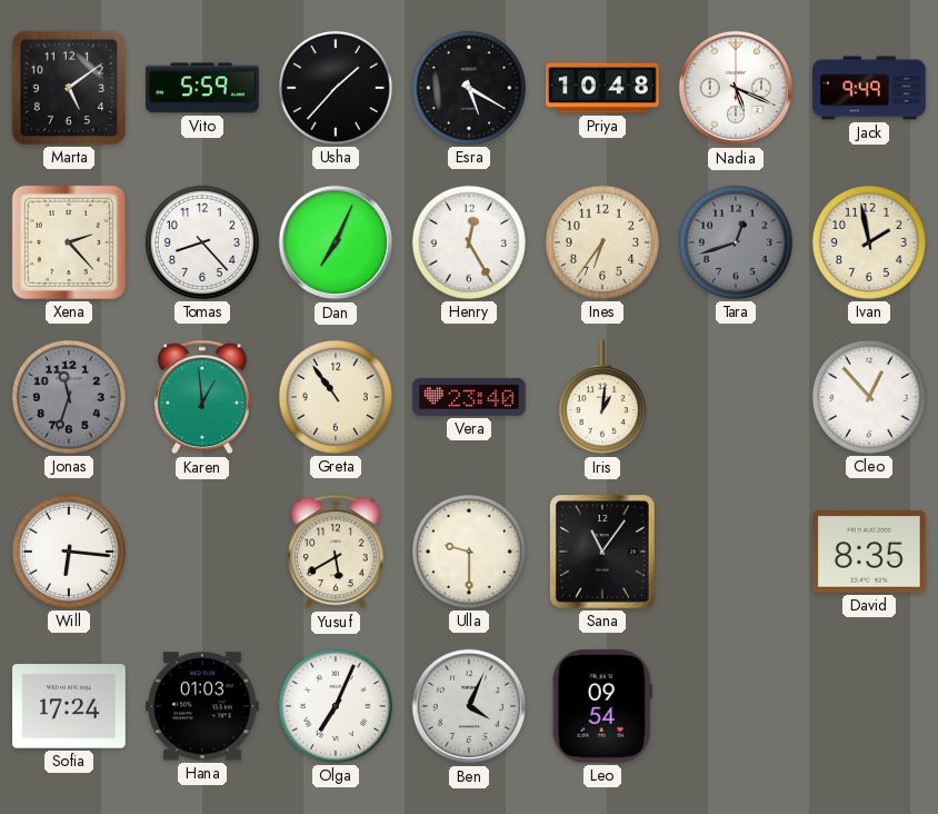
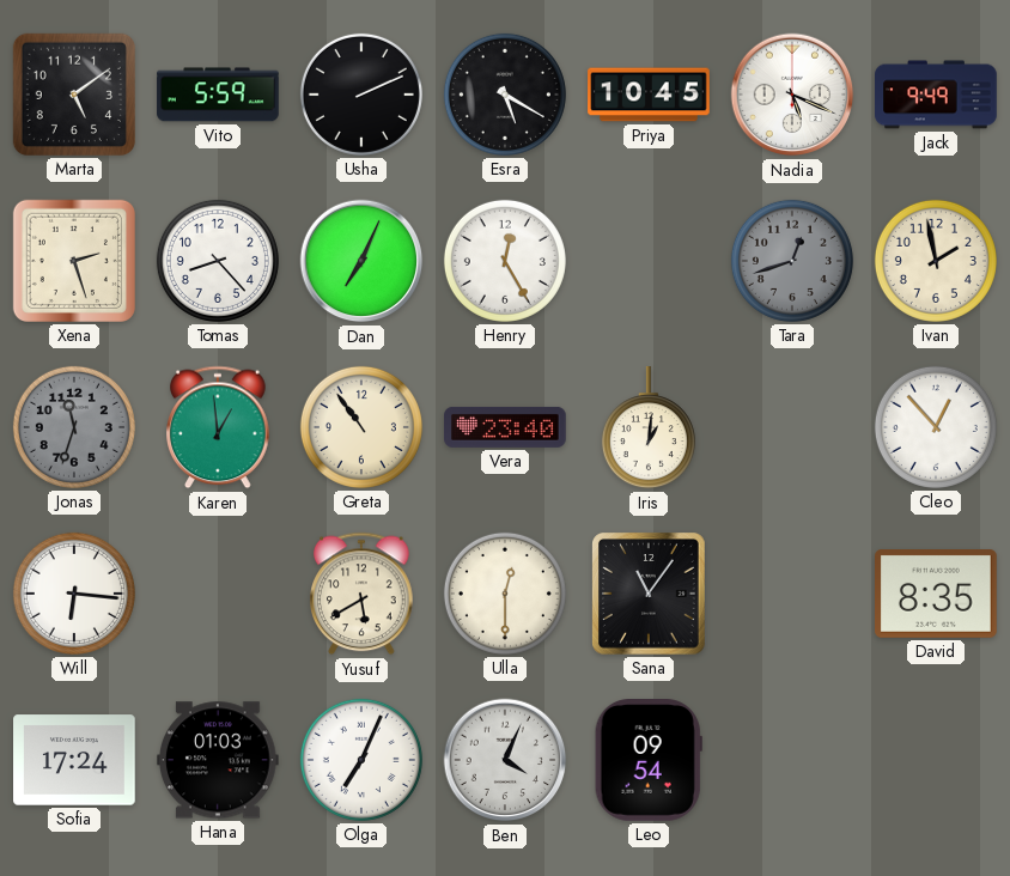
Usha: 1:37 -> 2:11 (361, 95)
Priya: 10:48 -> 10:45 (649, 95)
Xena: 2:23 -> 2:27 (74, 261)
Ines: 6:36 -> none (602, 242)
Ulla: 9:30 -> 12:30 (505, 594)
